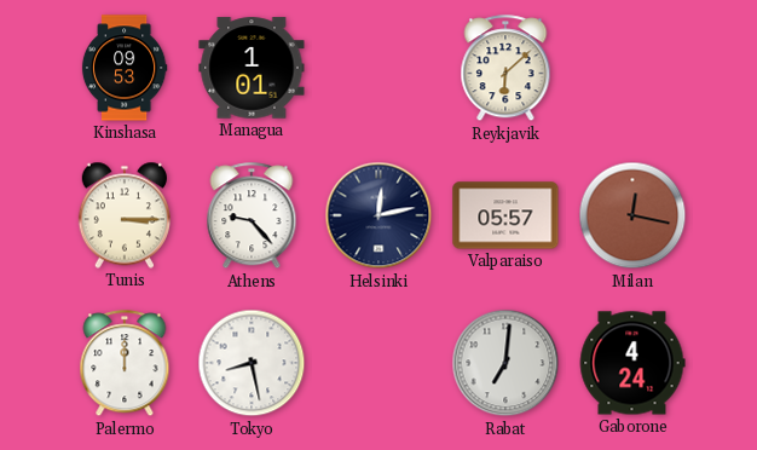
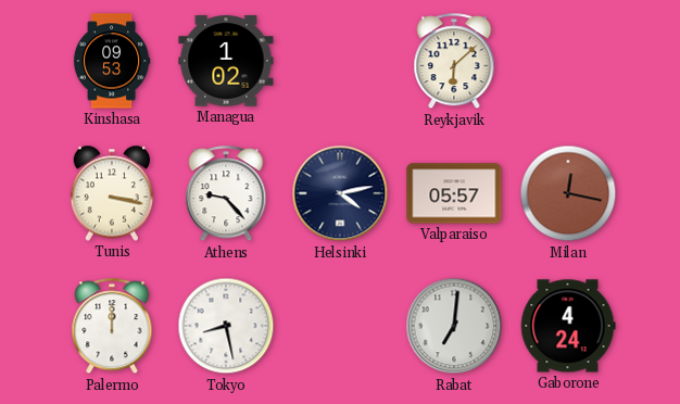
Managua: 1:01 -> 1:02 (226, 61)
Tunis: 3:15 -> 3:17 (111, 193)
Helsinki: 12:13 -> 4:13 (340, 193)
